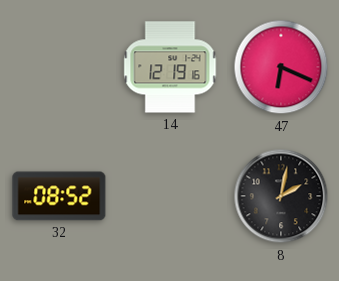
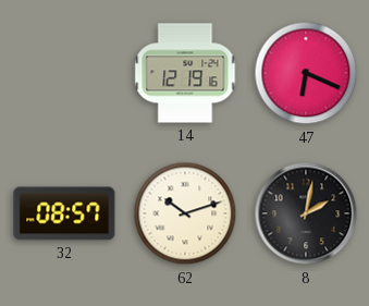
32: 08:52 -> 08:57 (64, 213)
62: none -> 10:12 (185, 213)
